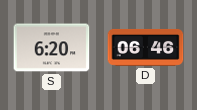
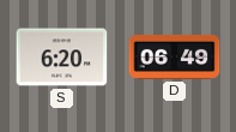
D: 06:46 -> 06:49 (175, 56)
